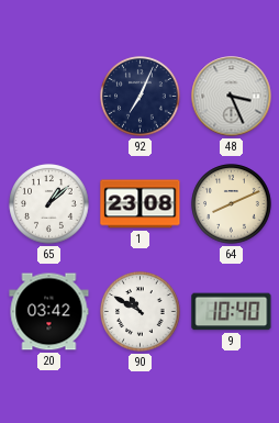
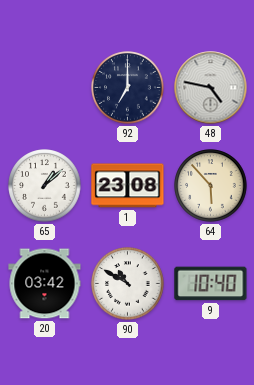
92: 7:04 -> 7:00 (128, 88)
48: 3:26 -> 4:47 (211, 88)
64: 8:11 -> 5:53 (211, 186)
